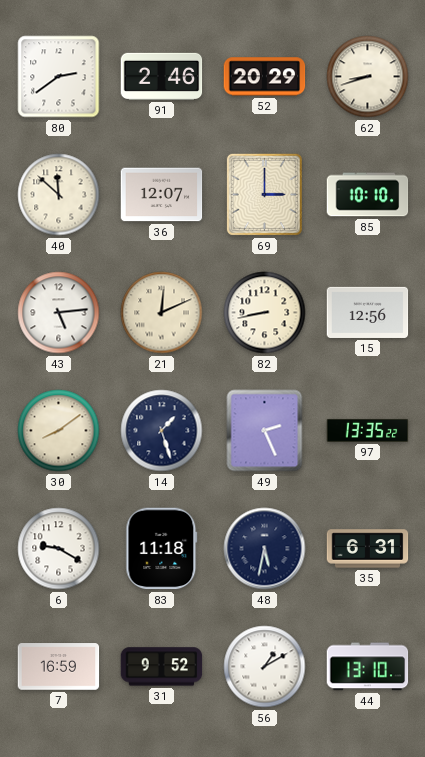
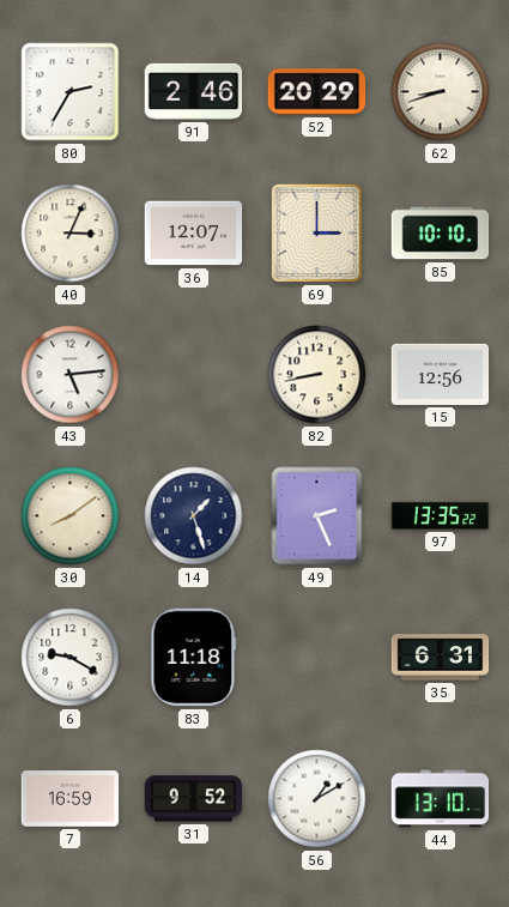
80: 2:39 -> 2:35 (71, 92)
40: 11:52 -> 3:04 (71, 234)
21: 12:11 -> none (162, 313)
48: 5:32 -> none (265, 549)
